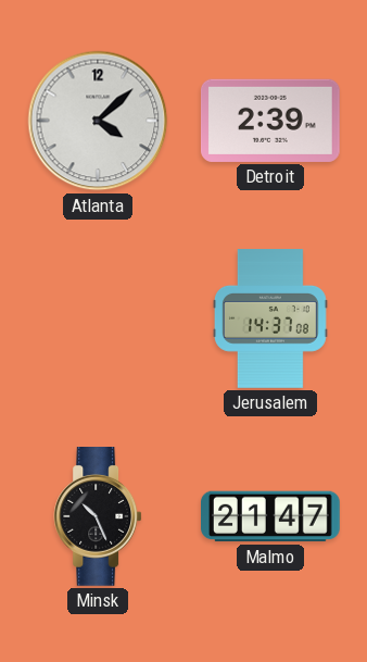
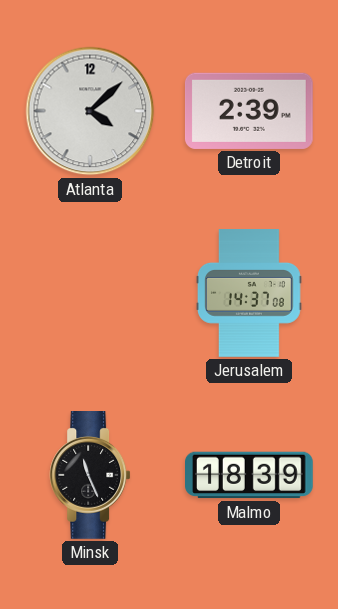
Minsk: 10:26 -> 11:26 (90, 476)
Malmo: 21:47 -> 18:39 (250, 475)
